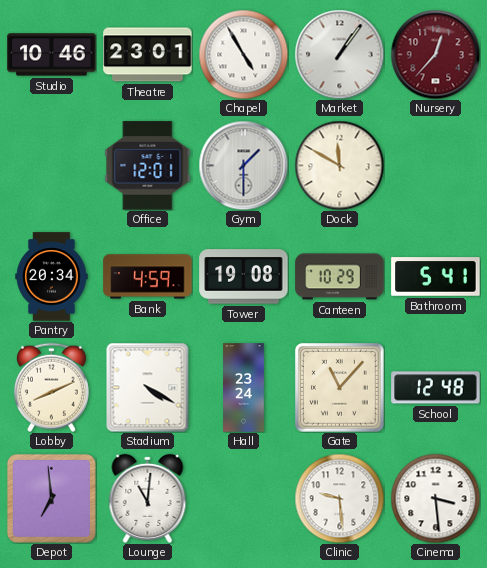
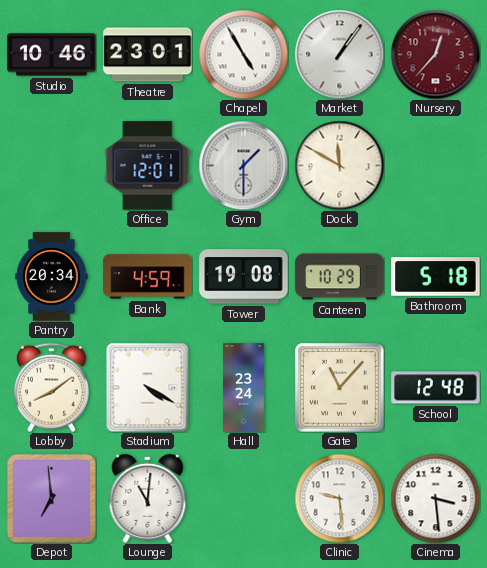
Bathroom: 5:41 -> 5:18 (436, 277)
Lobby: 8:11 -> 8:09 (51, 387)
